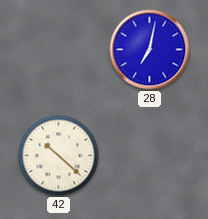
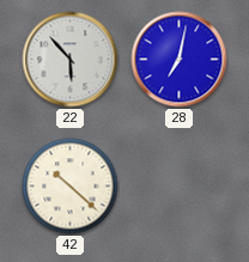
22: none -> 5:53 (71, 60)
